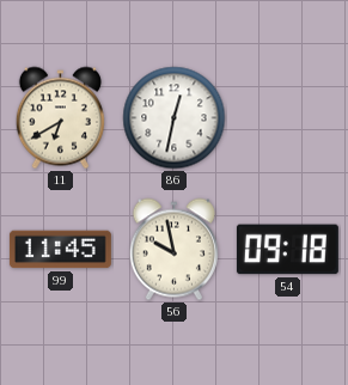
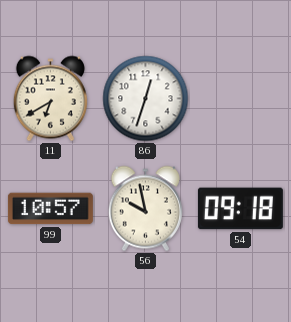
86: 12:32 -> 12:33 (146, 99)
99: 11:45 -> 10:57 (50, 209)
